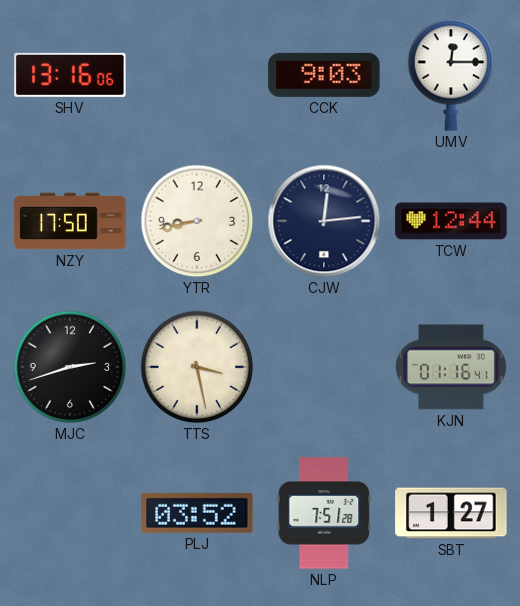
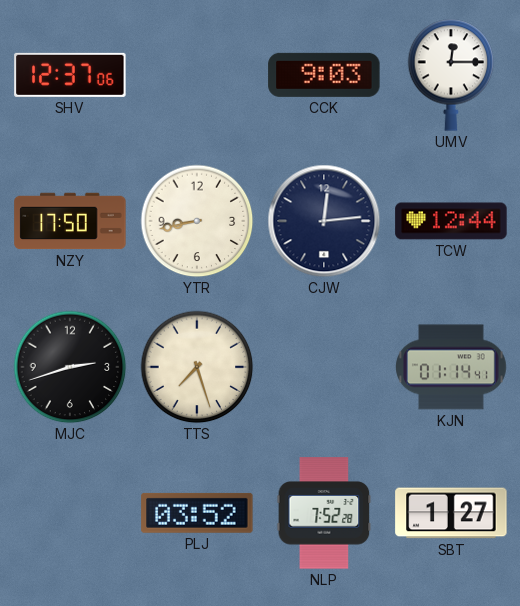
SHV: 13:16 -> 12:37 (70, 75)
TTS: 3:28 -> 7:27 (197, 367)
KJN: 01:16 -> 01:14 (452, 367)
NLP: 7:51 -> 7:52 (324, 513)
